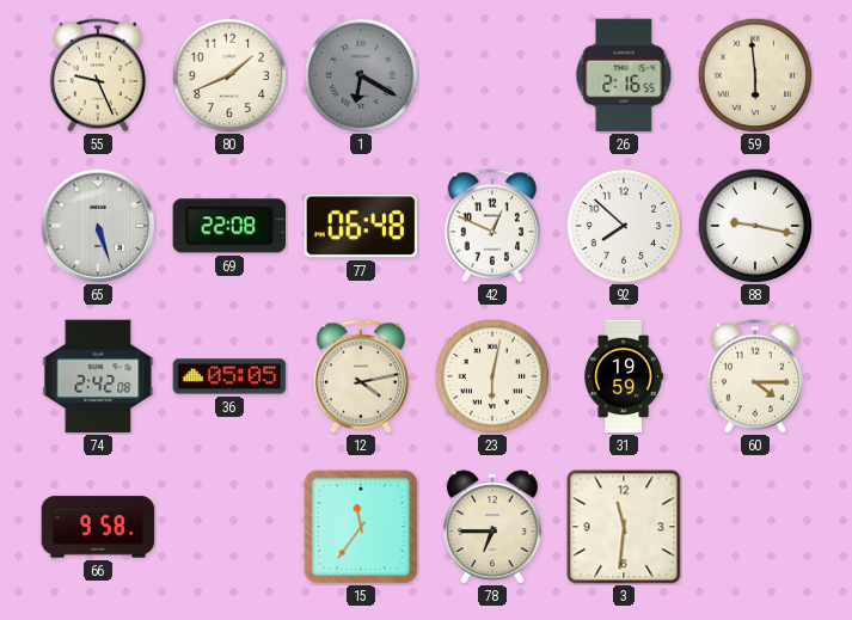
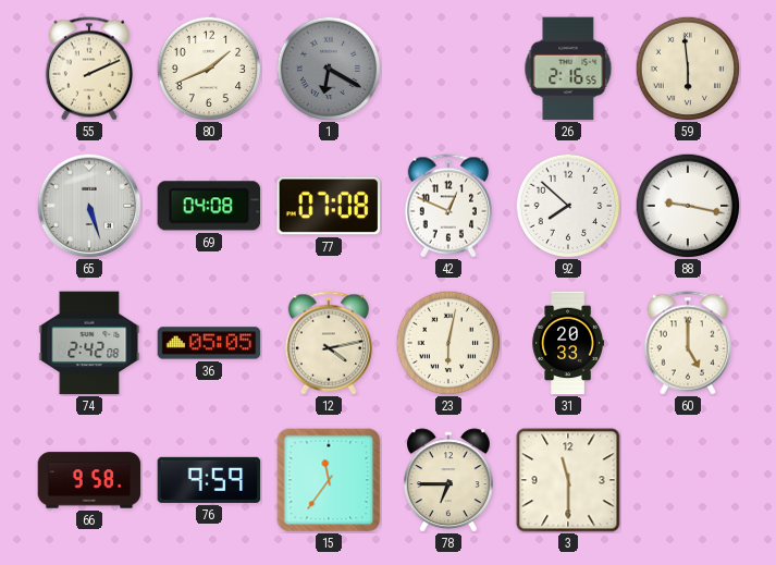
55: 9:26 -> 2:11 (89, 69)
69: 22:08 -> 04:08 (209, 206)
77: 06:48 -> 07:08 (329, 206)
31: 19:59 -> 20:33 (568, 343)
60: 4:15 -> 5:00 (688, 343)
76: none -> 9:59 (209, 480)
3: 11:31 -> 11:30 (568, 480)
